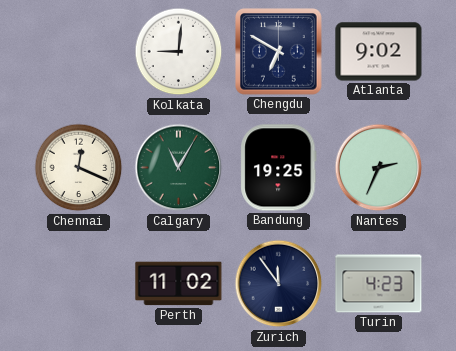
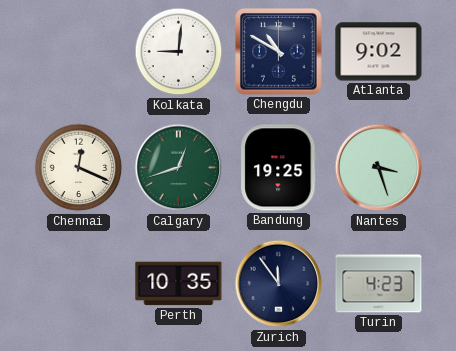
Chengdu: 6:50 -> 10:50 (279, 52)
Calgary: 11:05 -> 12:42 (179, 168)
Nantes: 2:34 -> 3:27 (379, 168)
Perth: 11:02 -> 10:35 (179, 284)
